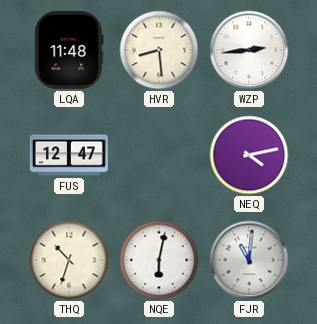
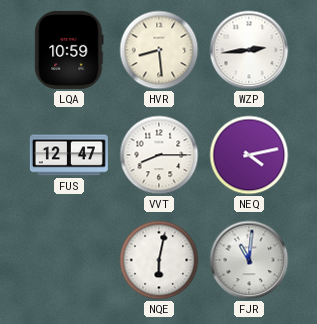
LQA: 11:48 -> 10:59 (69, 50)
VVT: none -> 8:15 (159, 155)
THQ: 10:33 -> none (69, 260)
